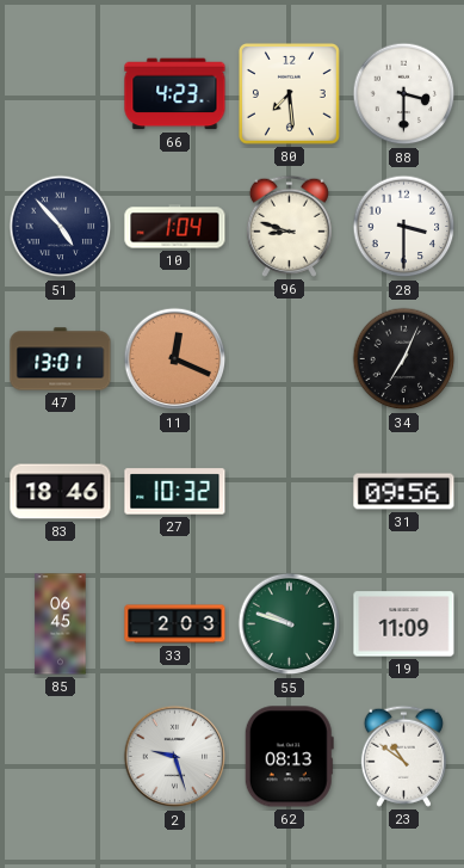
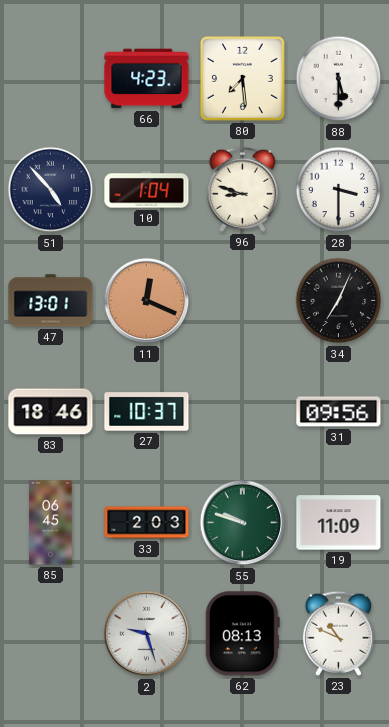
88: 3:30 -> 5:30 (339, 79)
27: 10:32 -> 10:37 (147, 412)
23: 10:51 -> 10:49 (338, 633)
